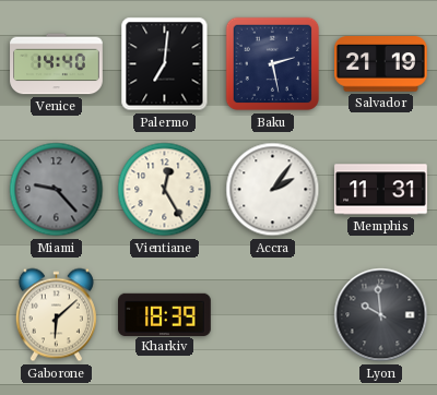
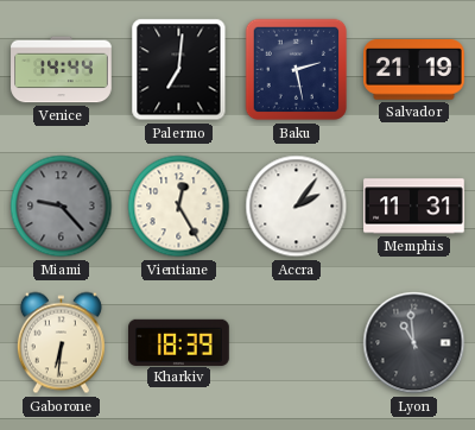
Venice: 14:40 -> 14:44 (62, 70)
Gaborone: 6:08 -> 6:31 (61, 343)
Lyon: 9:59 -> 10:59 (414, 343)
